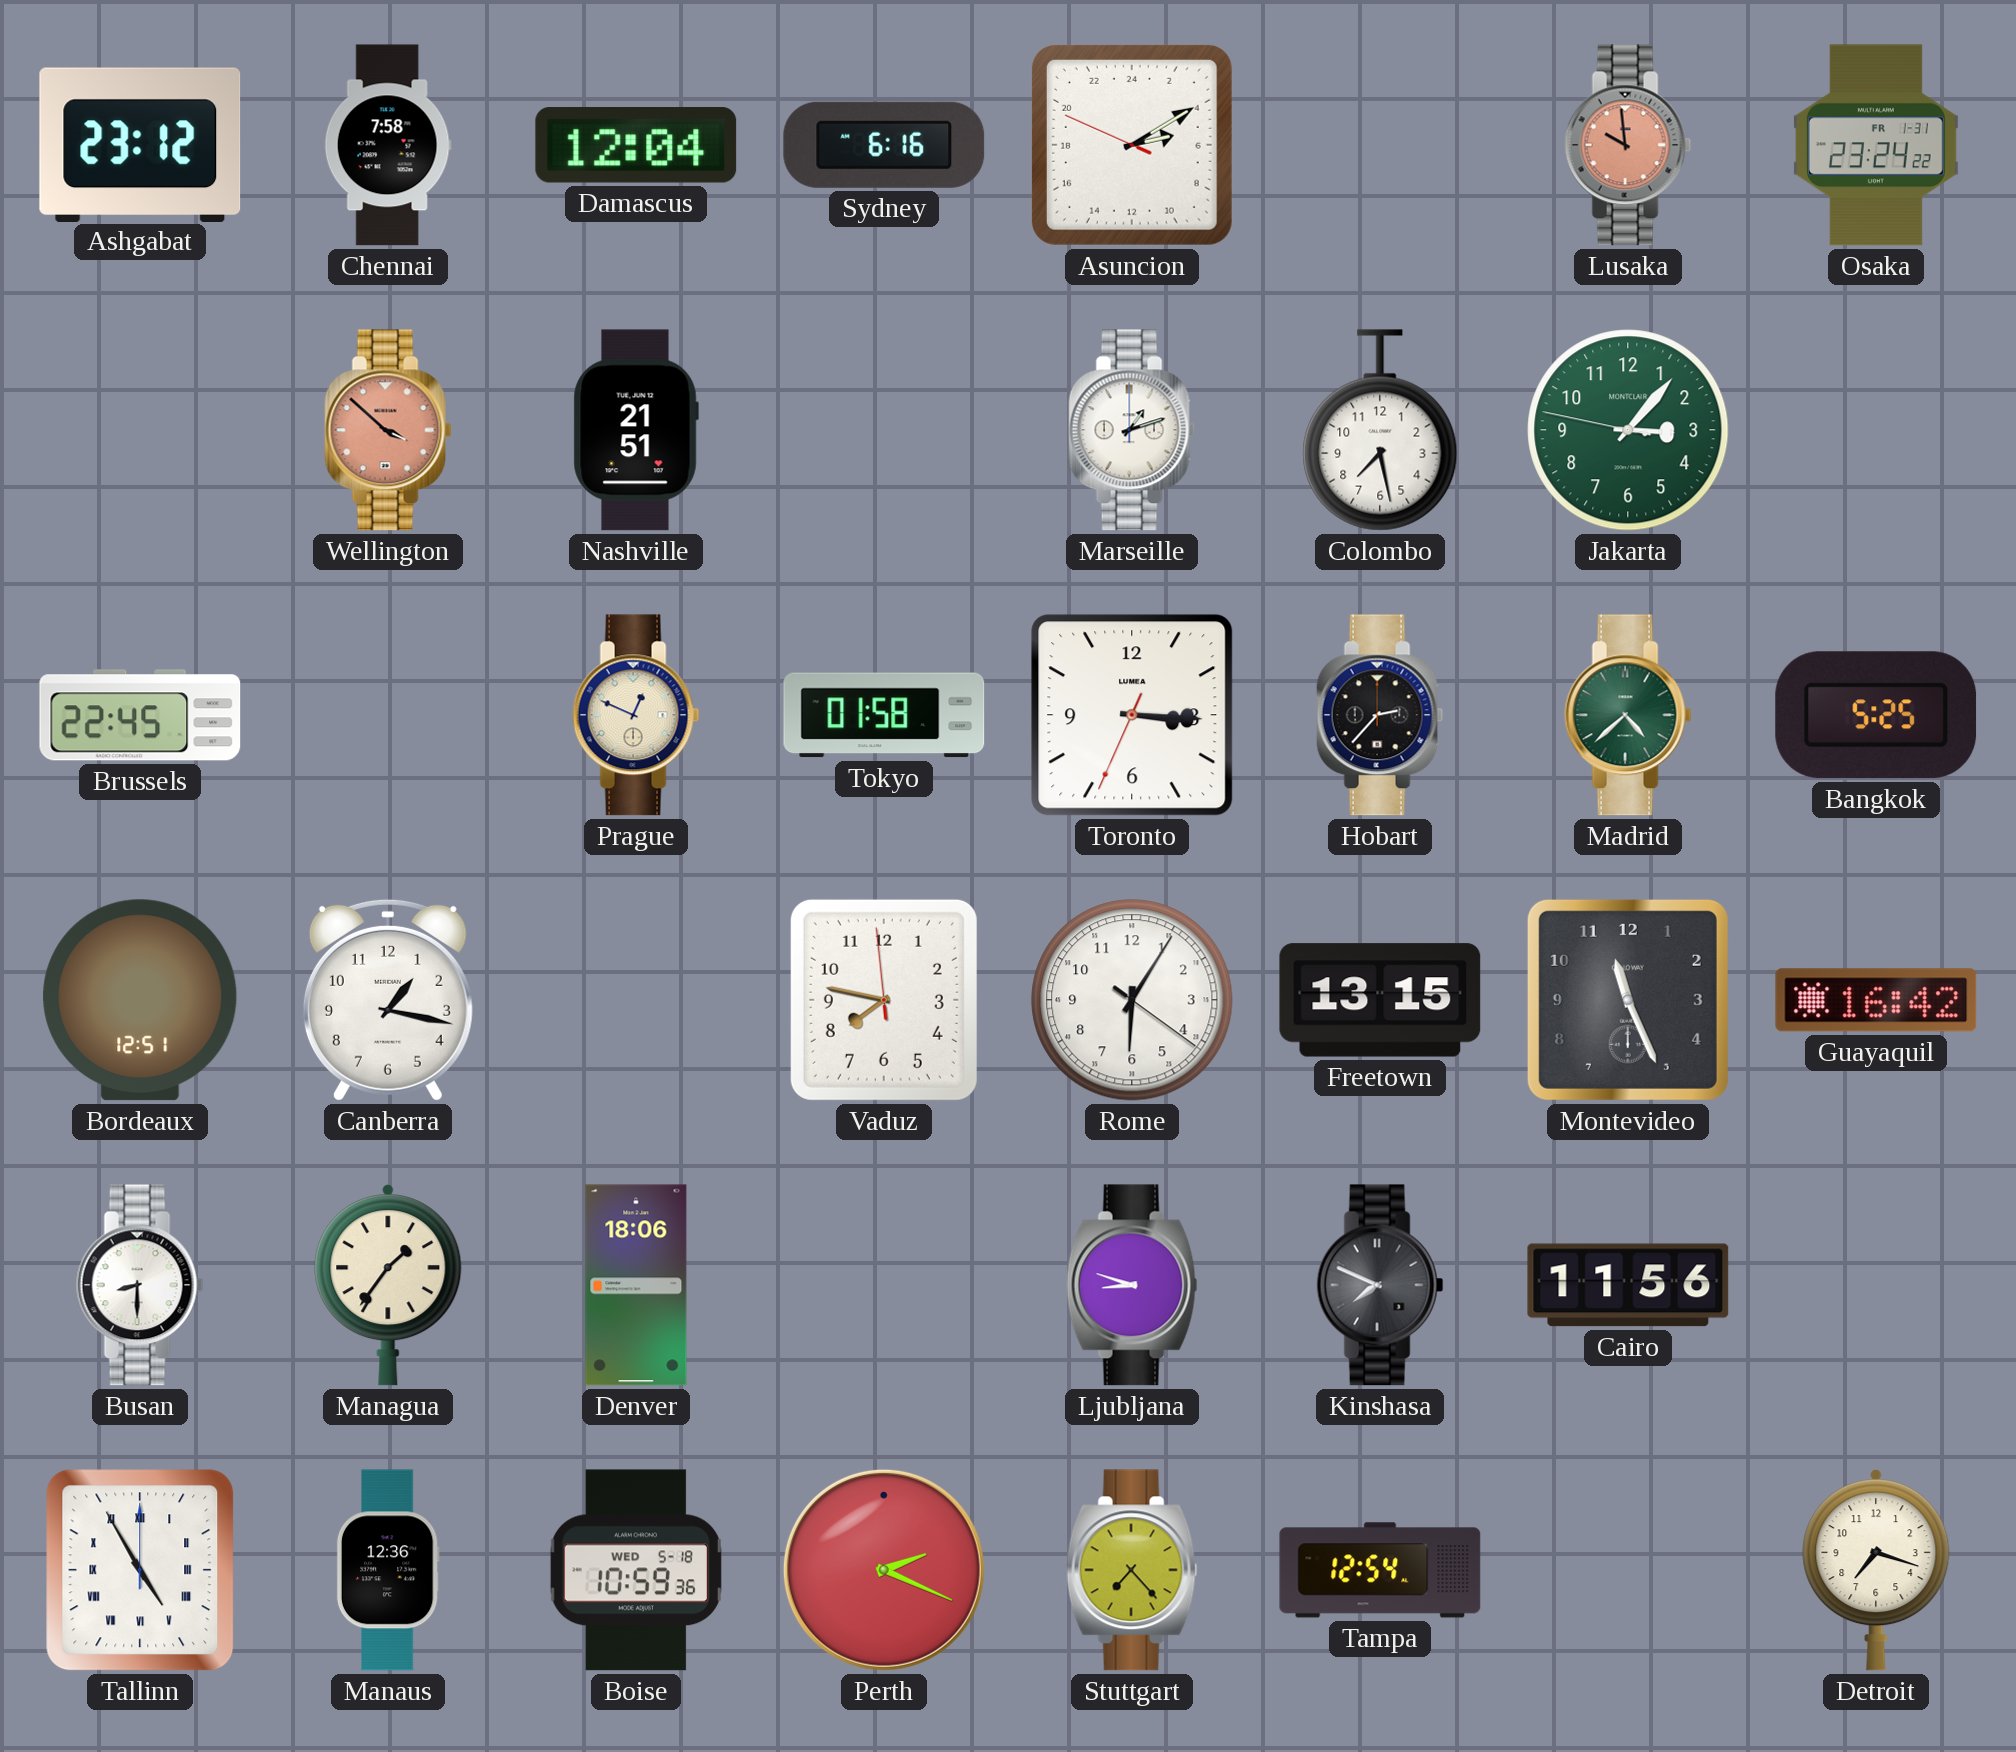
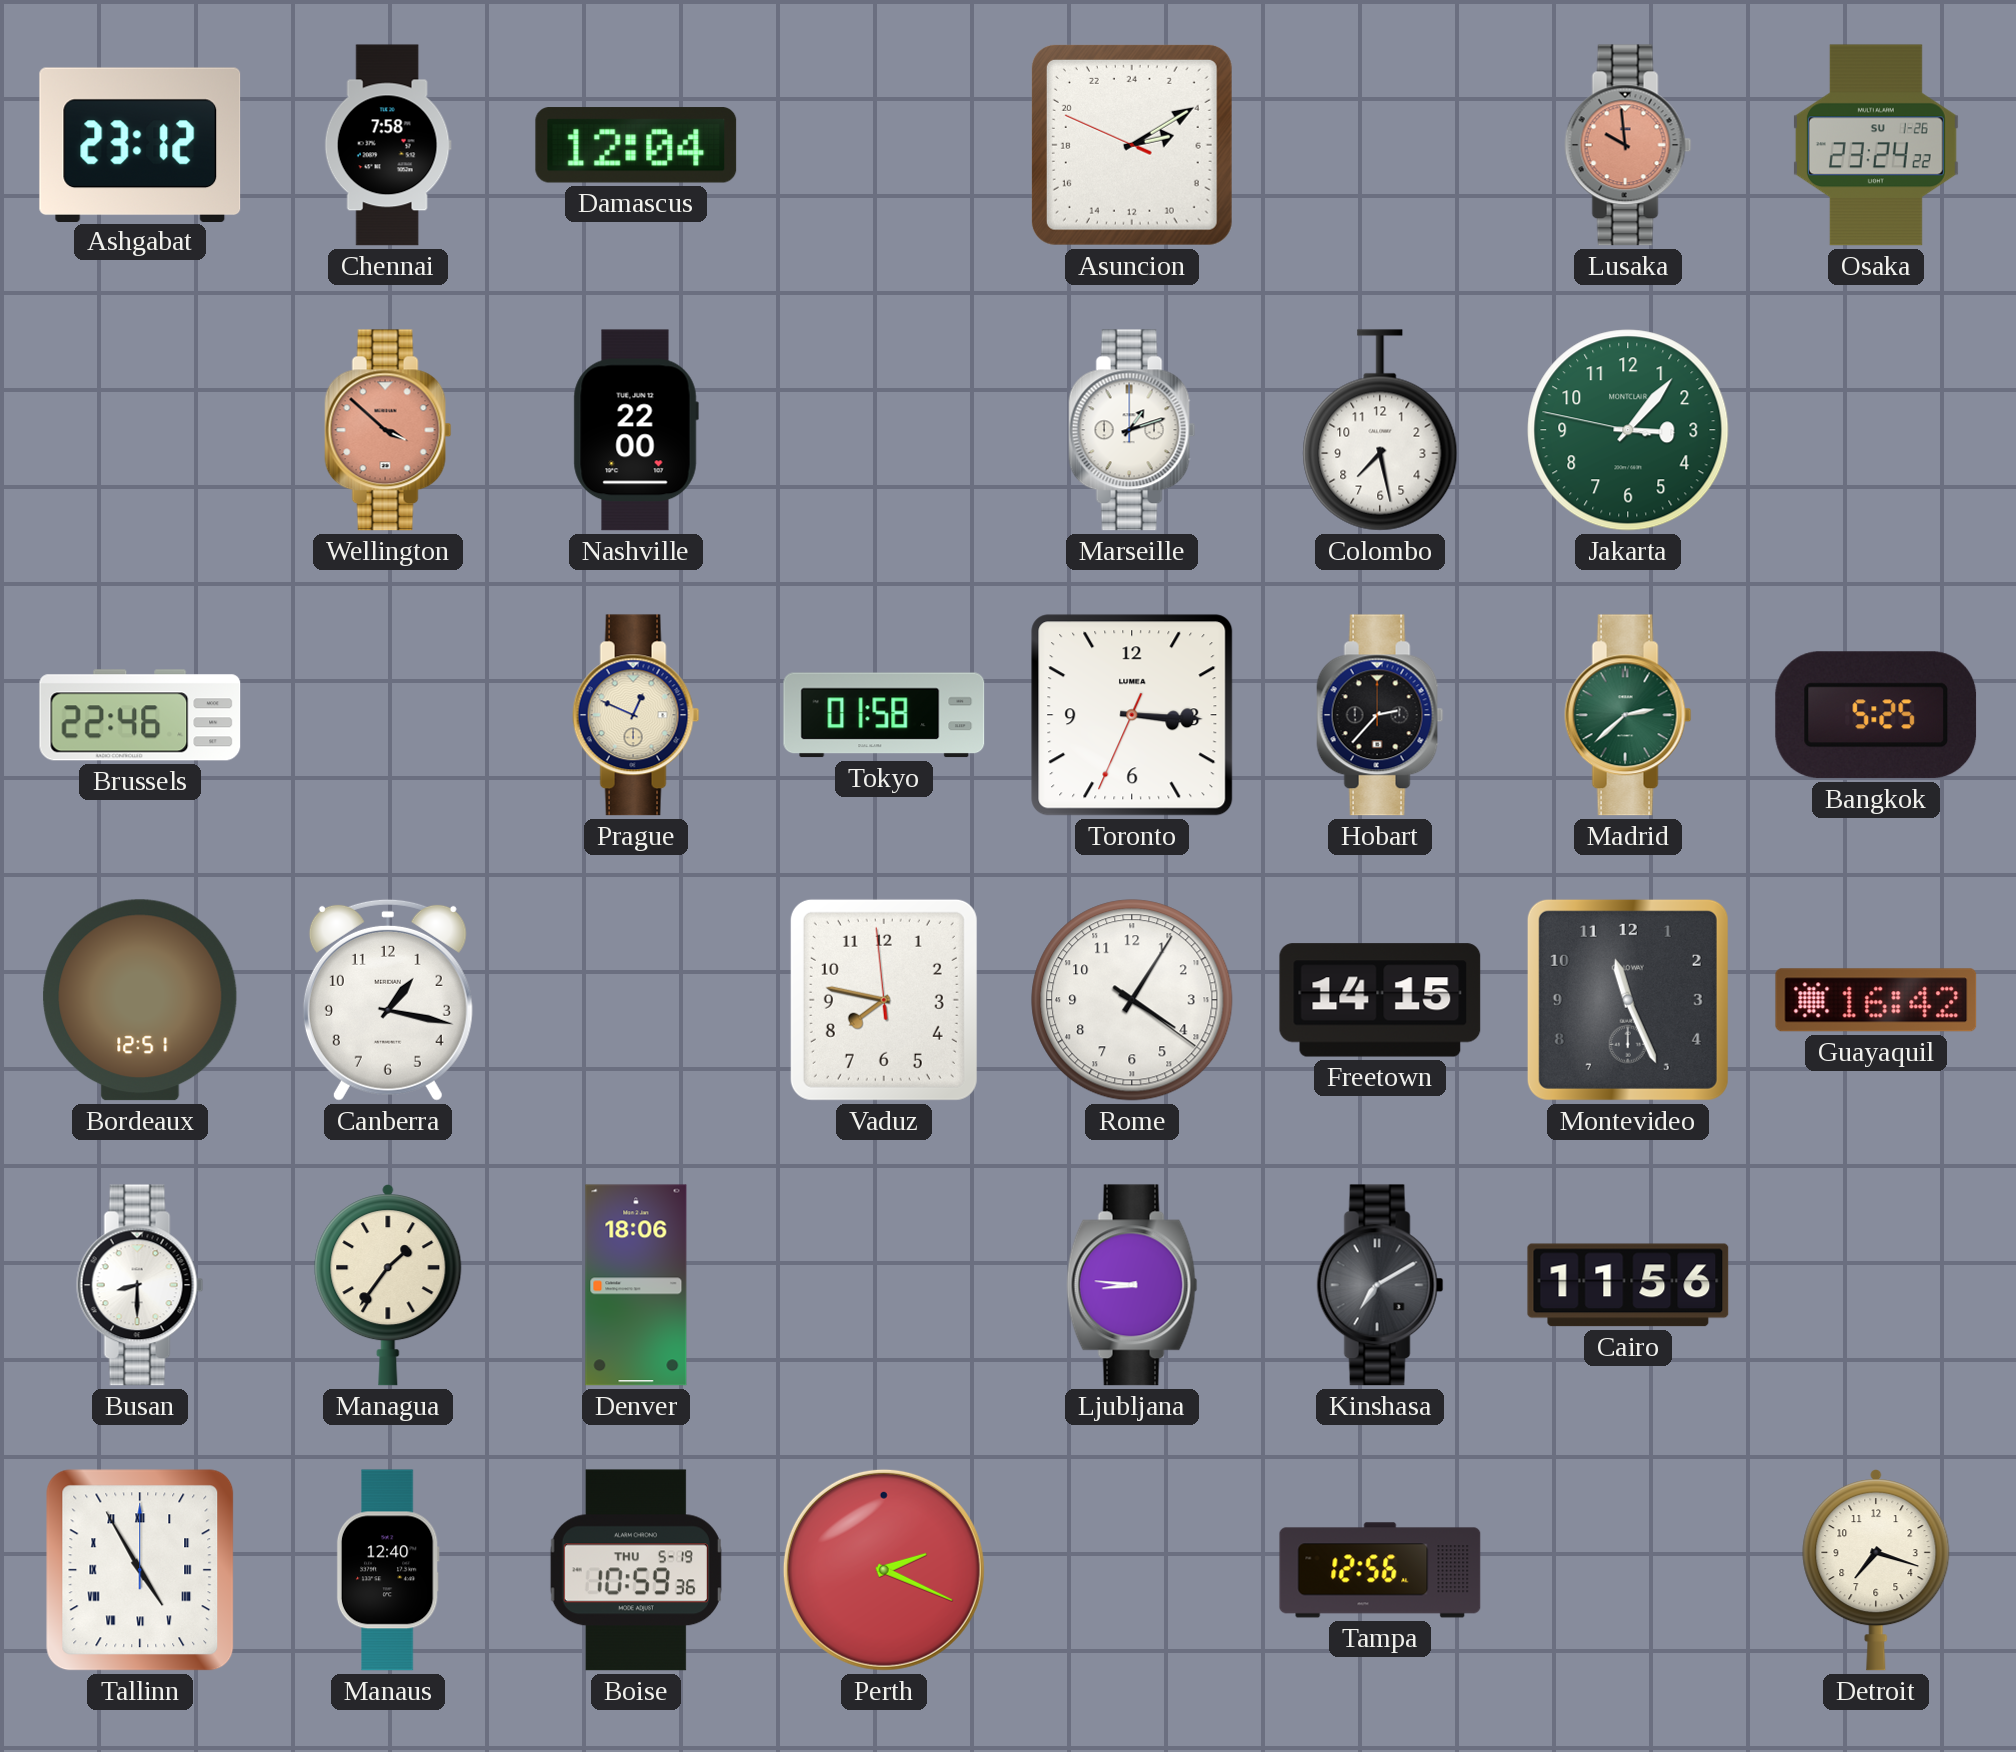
Sydney: 6:16 -> none (884, 145)
Osaka date: FR 1-31 -> SU 1-26 (1876, 145)
Nashville: 21:51 -> 22:00 (636, 430)
Brussels: 22:45 -> 22:46 (140, 715)
Madrid: 4:38 -> 2:38 (1628, 715)
Rome: 6:05 -> 4:05 (1132, 1000)
Freetown: 13:15 -> 14:15 (1380, 1000)
Ljubljana: 8:48 -> 8:46 (1132, 1285)
Kinshasa: 7:49 -> 7:10 (1380, 1285)
Manaus: 12:36 -> 12:40 (388, 1570)
Boise date: WED 5-18 -> THU 5-19 (636, 1570)
Stuttgart: 7:23 -> none (1132, 1570)
Tampa: 12:54 -> 12:56 (1380, 1570)
